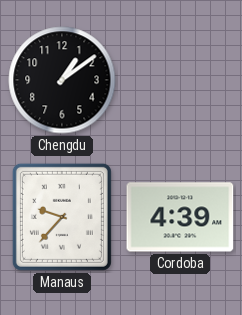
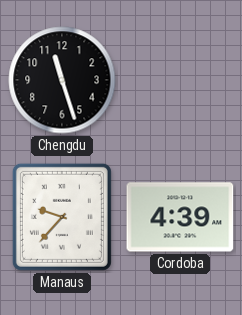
Chengdu: 1:09 -> 11:27 (62, 80)
